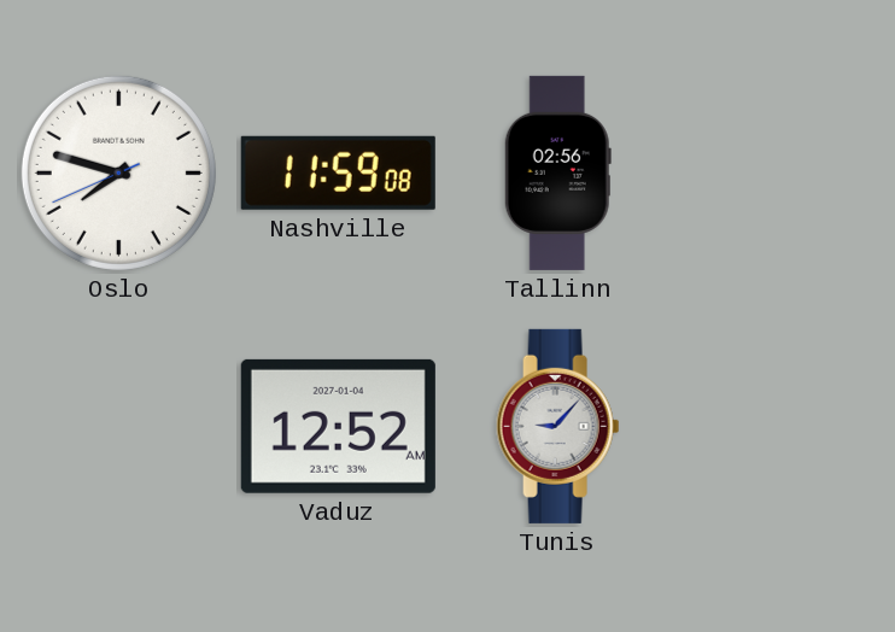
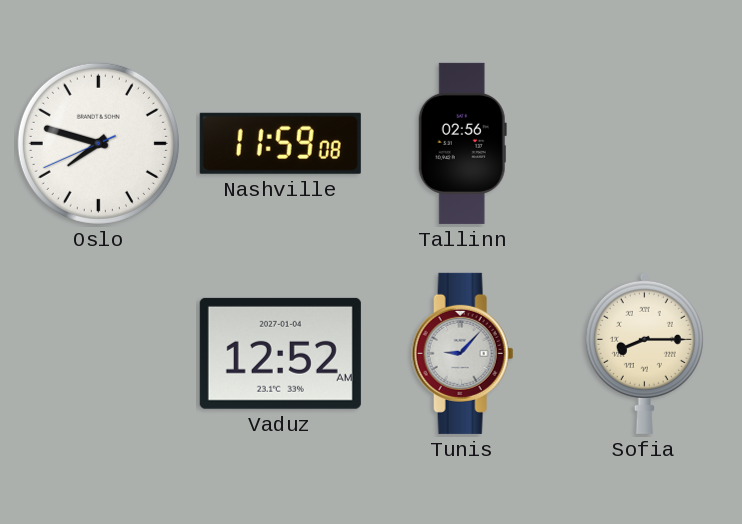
Sofia: none -> 8:15 (644, 353)
